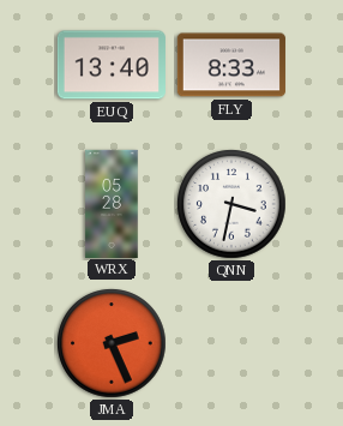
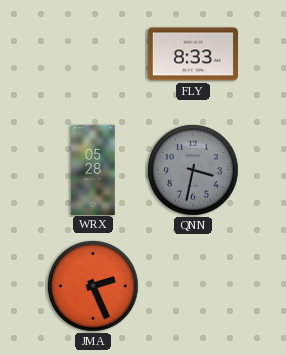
EUQ: 13:40 -> none (112, 65)
QNN dial: white -> grey (193, 170)
